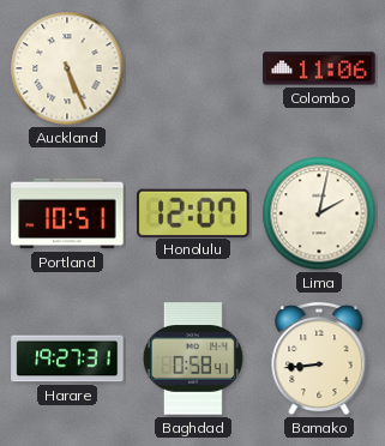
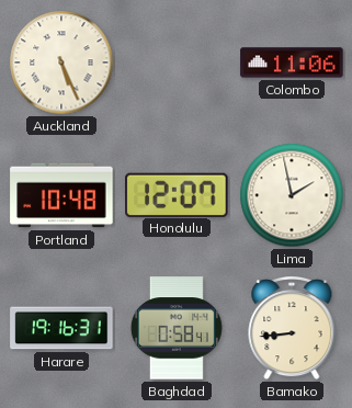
Portland: 10:51 -> 10:48 (61, 195)
Lima: 2:02 -> 1:58 (292, 195)
Harare: 19:27 -> 19:16 (61, 328)
